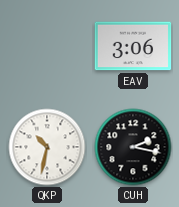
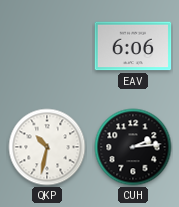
EAV: 3:06 -> 6:06 (133, 46)
CUH: 2:17 -> 2:14 (133, 147)
